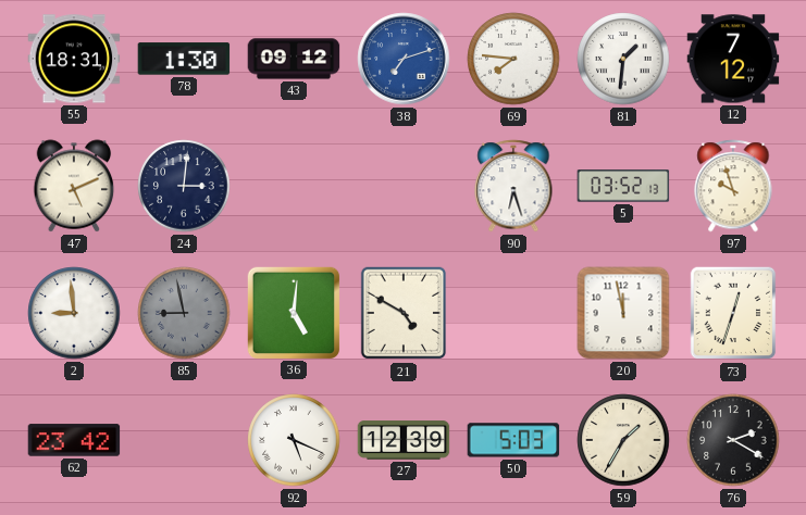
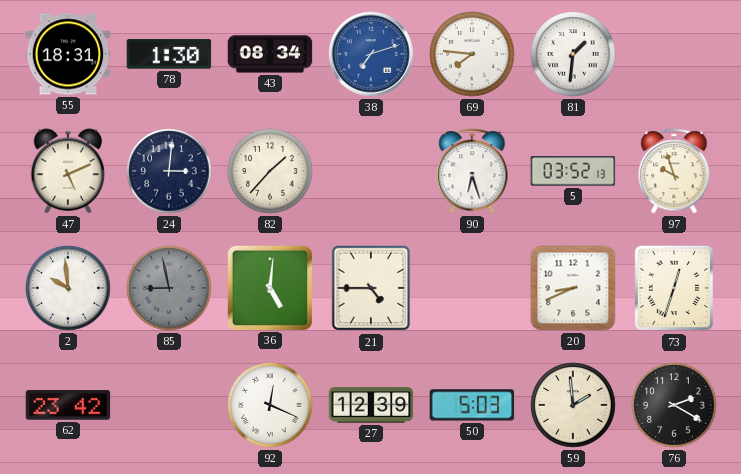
43: 09:12 -> 08:34 (270, 54)
12: 7:12 -> none (733, 59)
82: none -> 1:37 (270, 171)
2: 8:59 -> 9:59 (68, 288)
21: 4:50 -> 4:45 (371, 288)
20: 11:58 -> 8:41 (573, 288)
92: 5:19 -> 12:19 (270, 405)
59: 1:35 -> 1:59 (573, 405)
